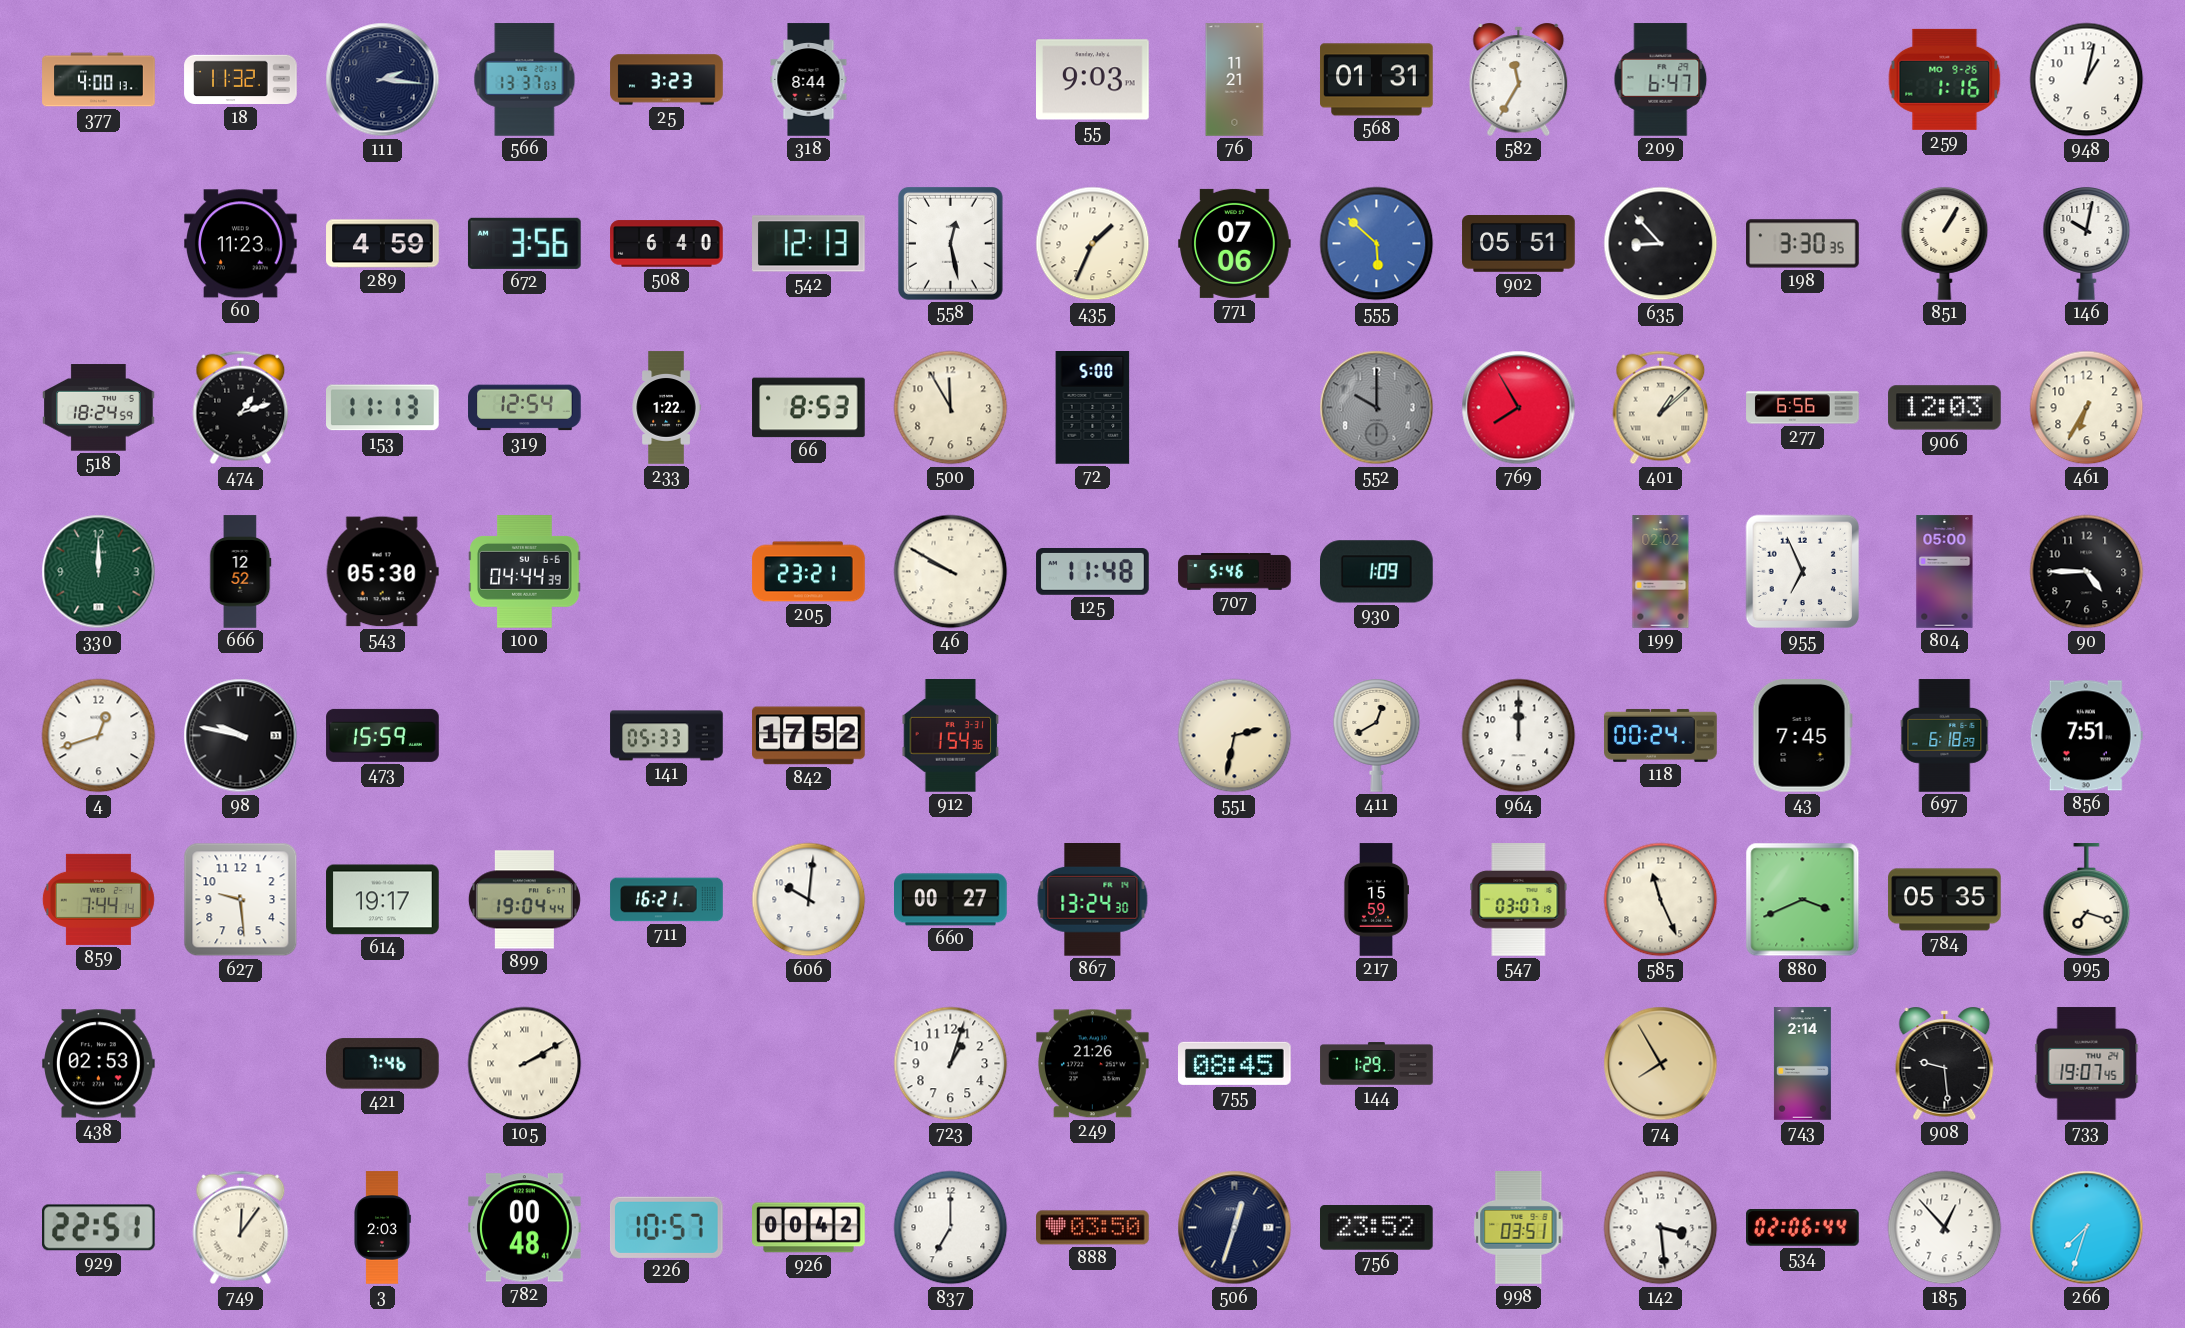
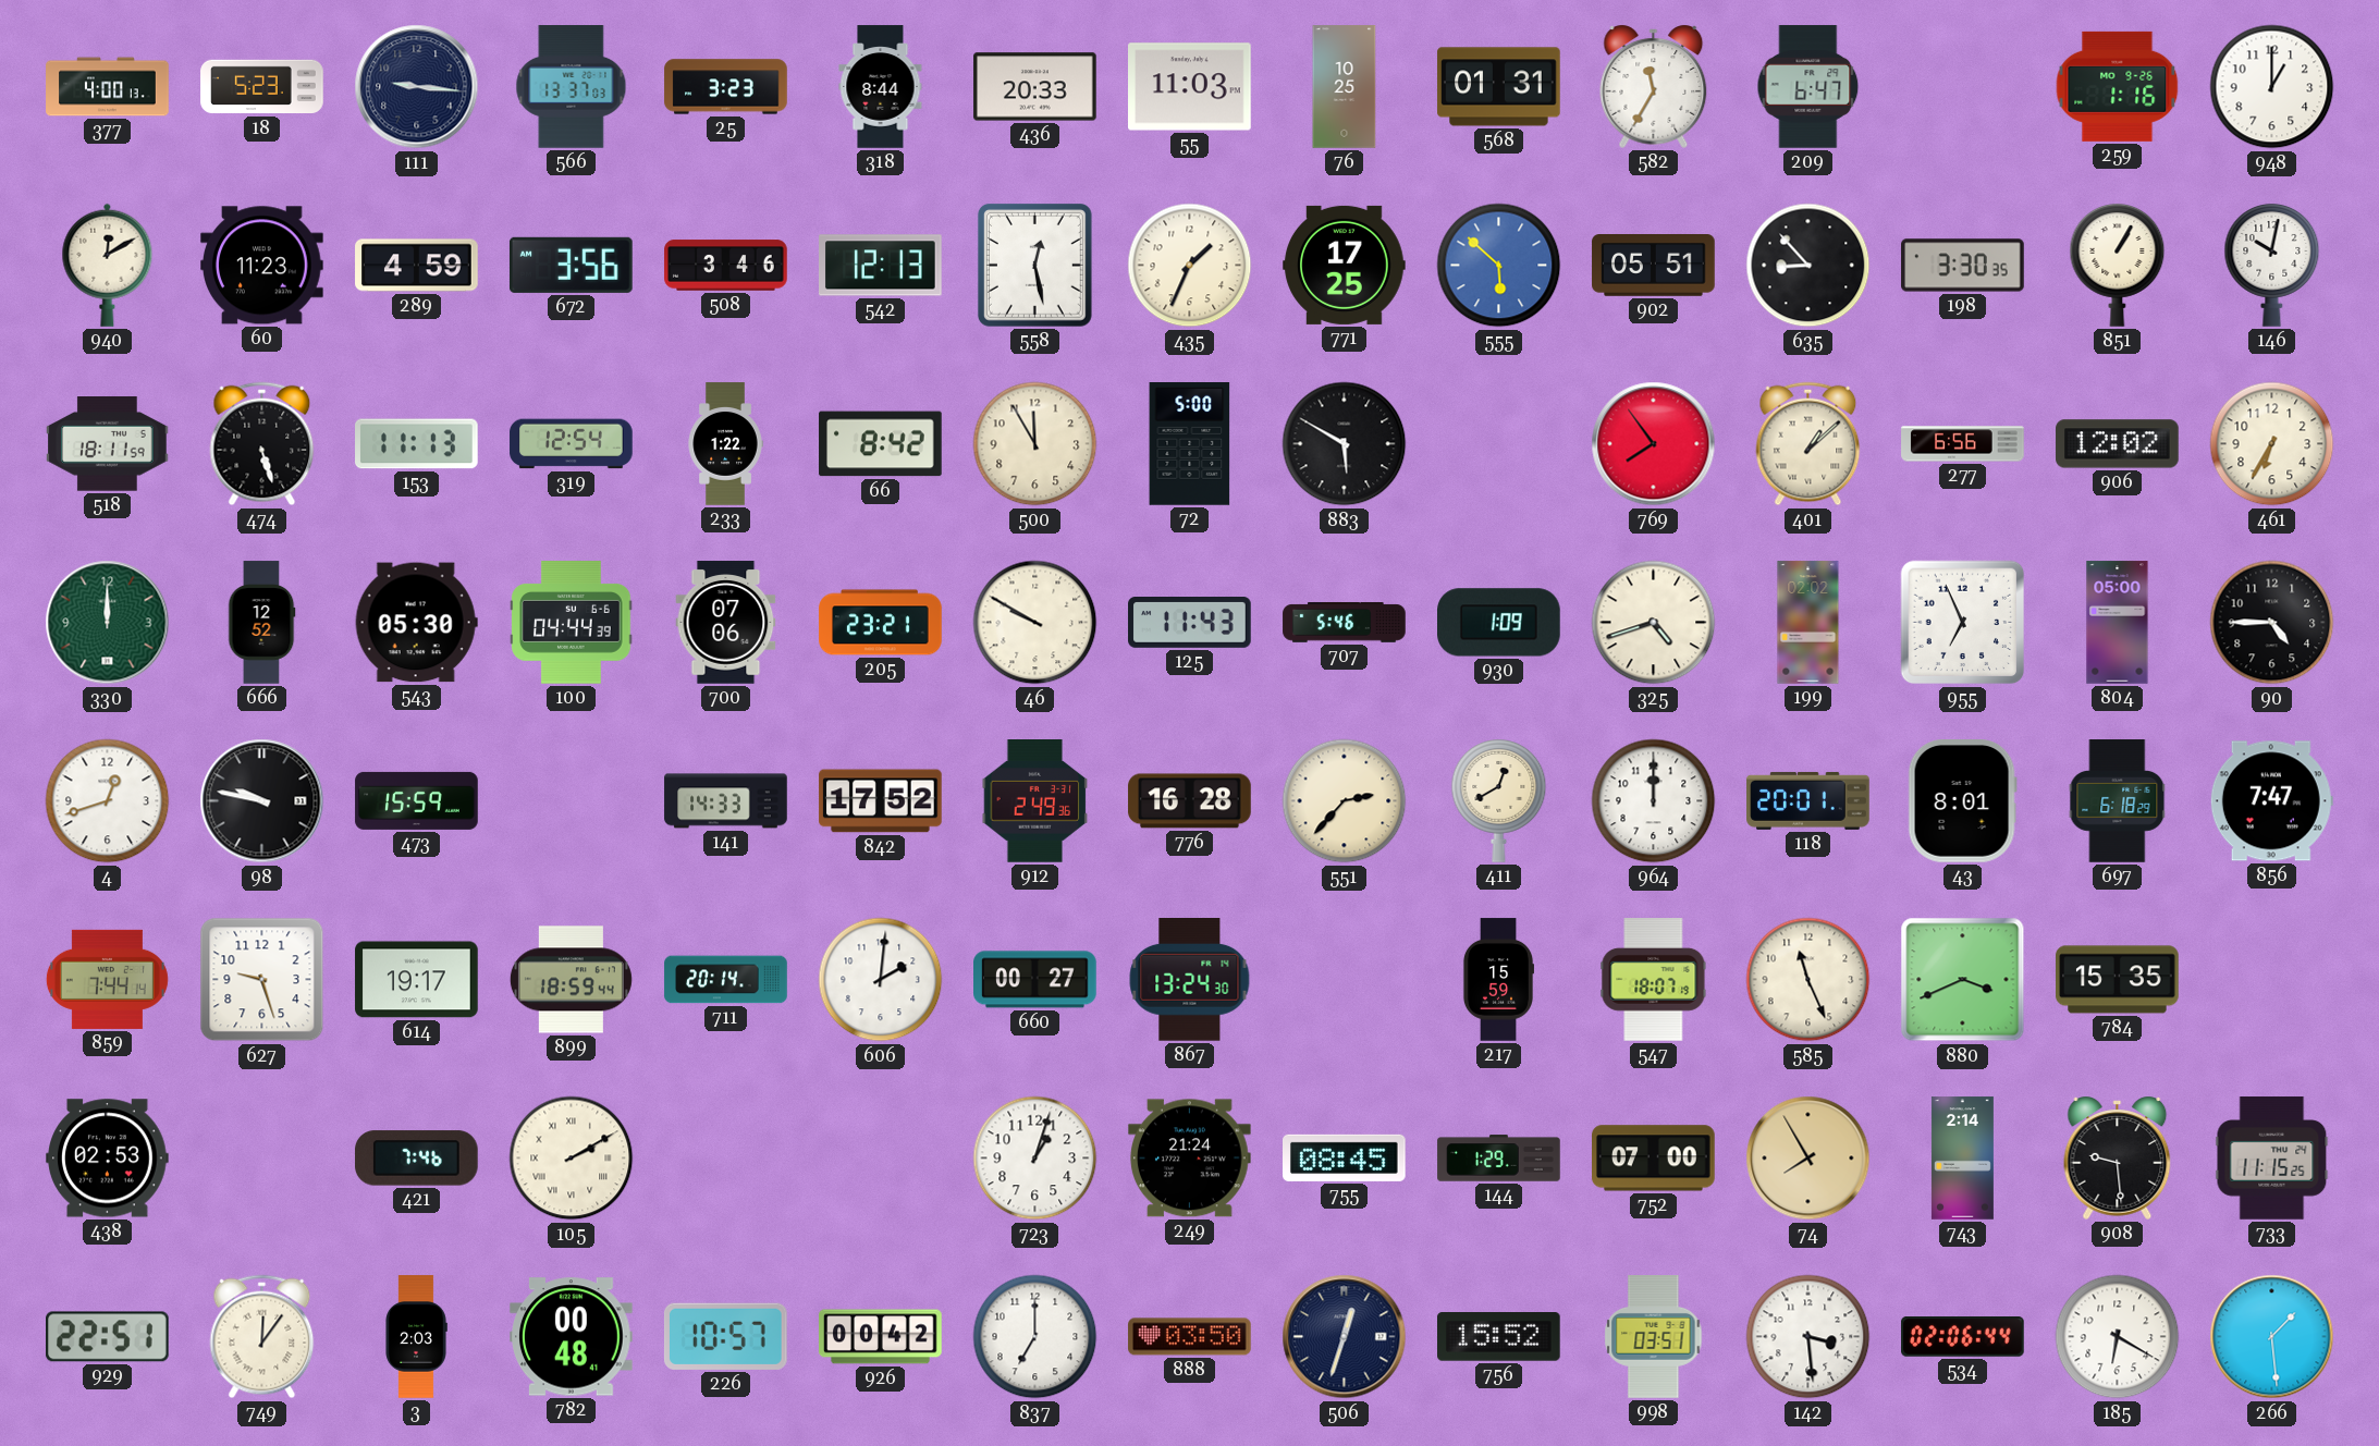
18: 11:32 -> 5:23 (262, 87)
111: 2:16 -> 9:16 (417, 87)
436: none -> 20:33 (1035, 87)
55: 9:03 -> 11:03 (1190, 87)
76: 11:21 -> 10:25 (1345, 87)
948: 1:02 -> 1:00 (2272, 87)
940: none -> 12:10 (108, 265)
508: 6:40 -> 3:46 (726, 266)
771: 07:06 -> 17:25 (1345, 265)
518: 18:24 -> 18:11 (108, 444)
474: 1:12 -> 5:27 (262, 444)
66: 8:53 -> 8:42 (881, 444)
883: none -> 5:50 (1345, 444)
552: 10:00 -> none (1377, 408)
769: 7:55 -> 7:54 (1654, 444)
906: 12:03 -> 12:02 (2118, 444)
700: none -> 07:06 (726, 623)
125: 11:48 -> 11:43 (1190, 623)
325: none -> 4:42 (1654, 623)
141: 05:33 -> 14:33 (726, 801)
912: 1:54 -> 2:49 (1035, 801)
776: none -> 16:28 (1190, 801)
551: 2:32 -> 2:37 (1345, 801)
118: 00:24 -> 20:01 (1808, 800)
43: 7:45 -> 8:01 (1962, 801)
856: 7:51 -> 7:47 (2271, 801)
627: 9:29 -> 9:27 (262, 980)
899: 19:04 -> 18:59 (571, 980)
711: 16:21 -> 20:14 (726, 980)
606: 10:01 -> 2:01 (881, 980)
547: 03:07 -> 18:07 (1654, 980)
784: 05:35 -> 15:35 (2118, 980)
995: 7:18 -> none (2087, 900)
249: 21:26 -> 21:24 (1190, 1159)
752: none -> 07:00 (1654, 1159)
733: 19:07 -> 11:15 (2272, 1159)
756: 23:52 -> 15:52 (1499, 1337)
185: 12:53 -> 6:20 (2118, 1337)
266: 7:33 -> 1:29 (2272, 1337)
